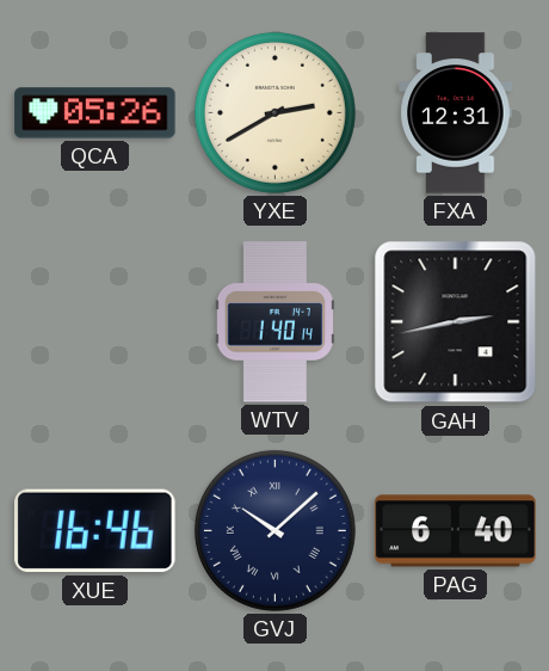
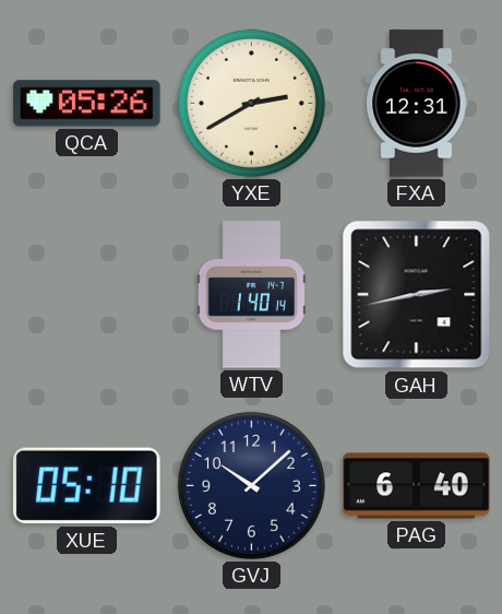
XUE: 16:46 -> 05:10 (87, 486)
GVJ numerals: Roman -> Arabic (251, 485)
